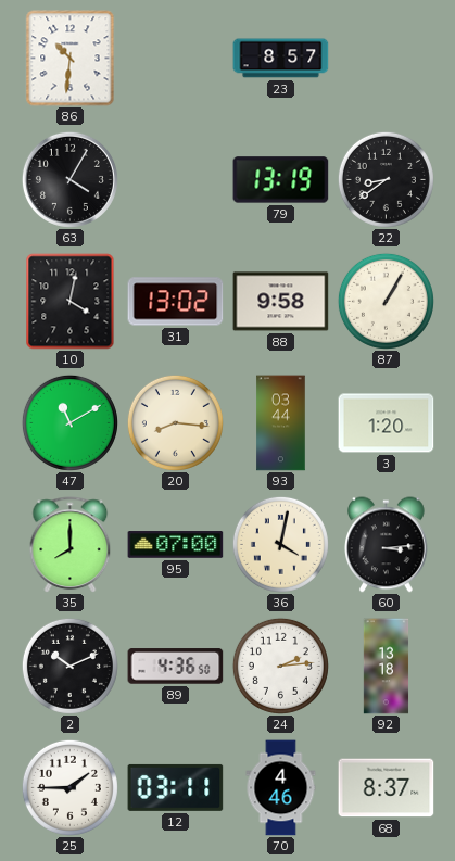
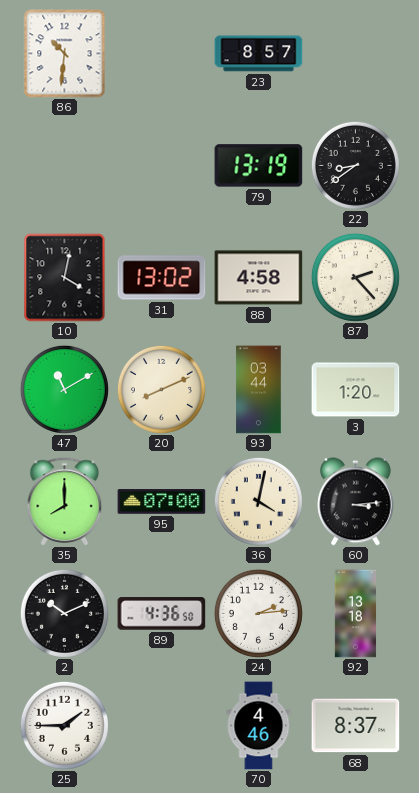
63: 4:05 -> none (69, 179)
88: 9:58 -> 4:58 (259, 278)
87: 1:05 -> 2:23 (355, 277)
20: 8:16 -> 8:11 (161, 389)
12: 03:11 -> none (176, 787)
